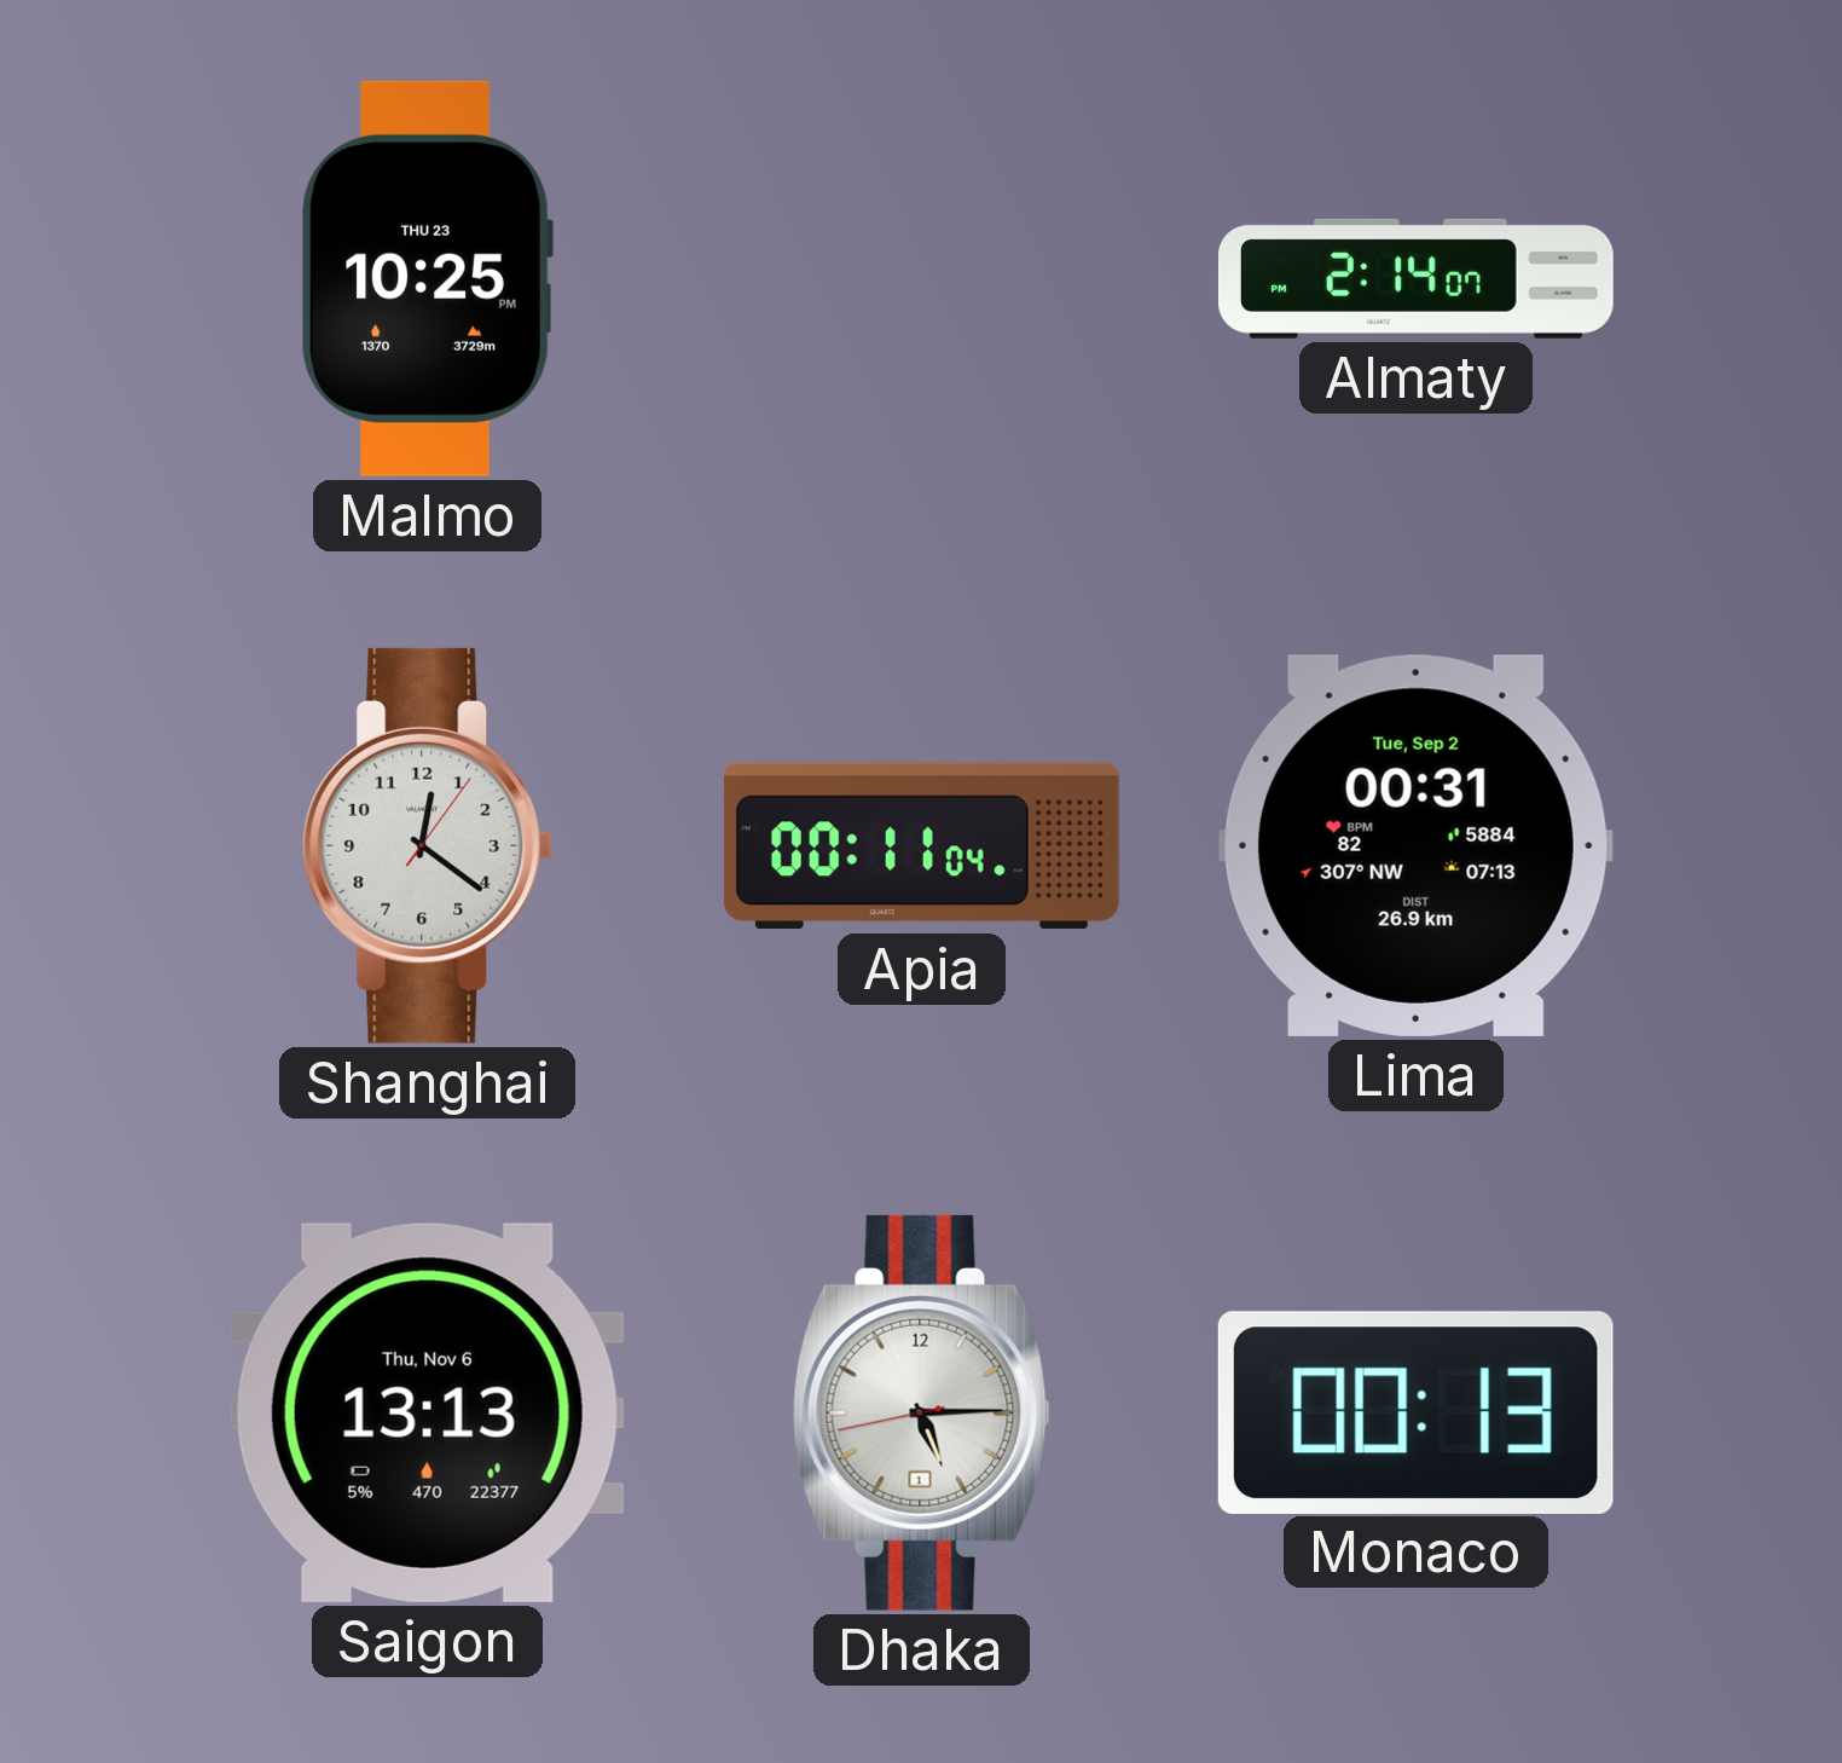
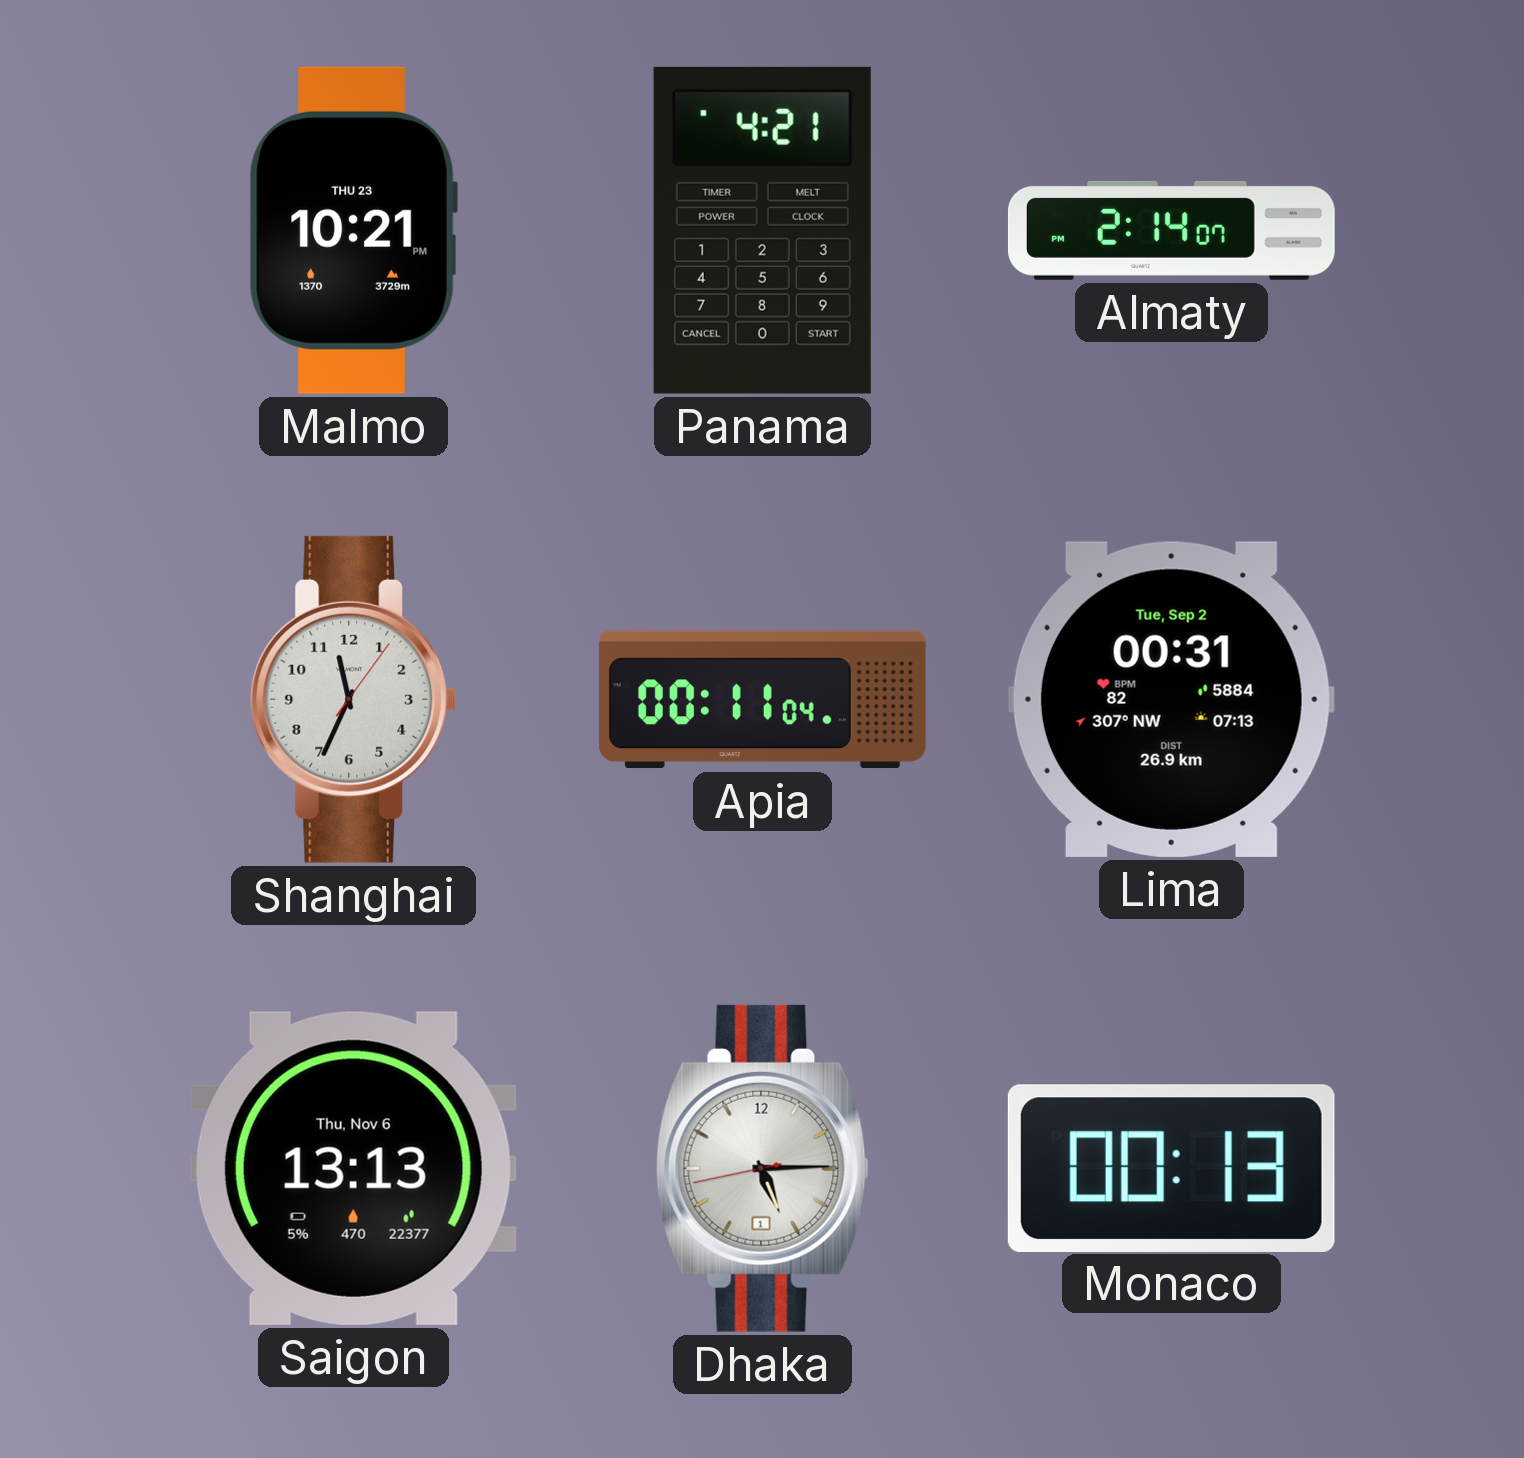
Malmo: 10:25 -> 10:21 (353, 230)
Panama: none -> 4:21 (762, 230)
Shanghai: 12:21 -> 11:34 (354, 699)
